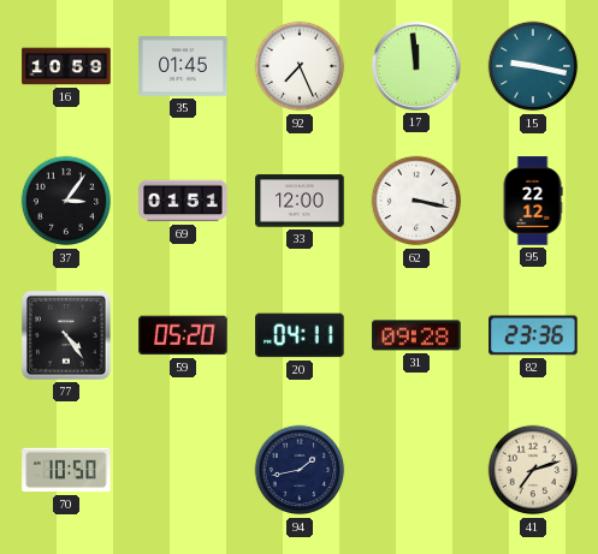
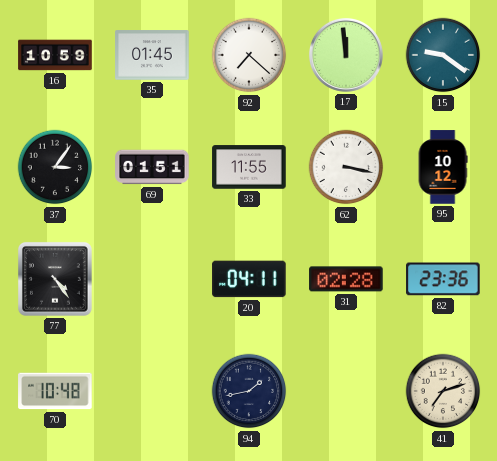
92: 7:26 -> 7:22 (249, 55)
15: 9:17 -> 9:21 (443, 55)
33: 12:00 -> 11:55 (249, 167)
95: 22:12 -> 10:12 (443, 167)
59: 05:20 -> none (183, 335)
31: 09:28 -> 02:28 (346, 279)
70: 10:50 -> 10:48 (55, 391)
